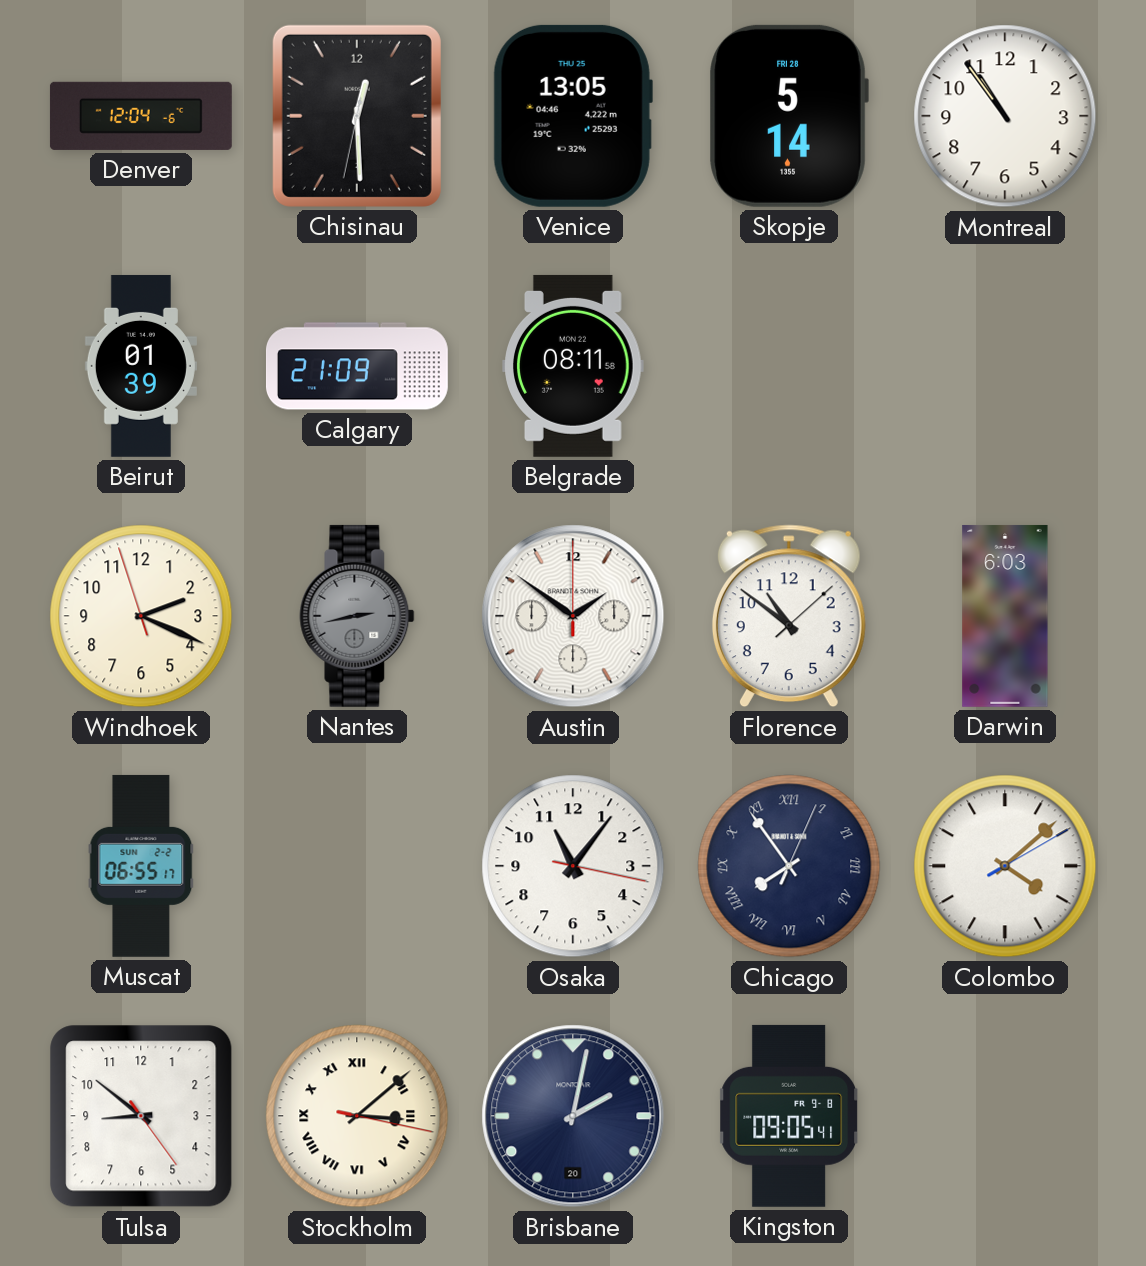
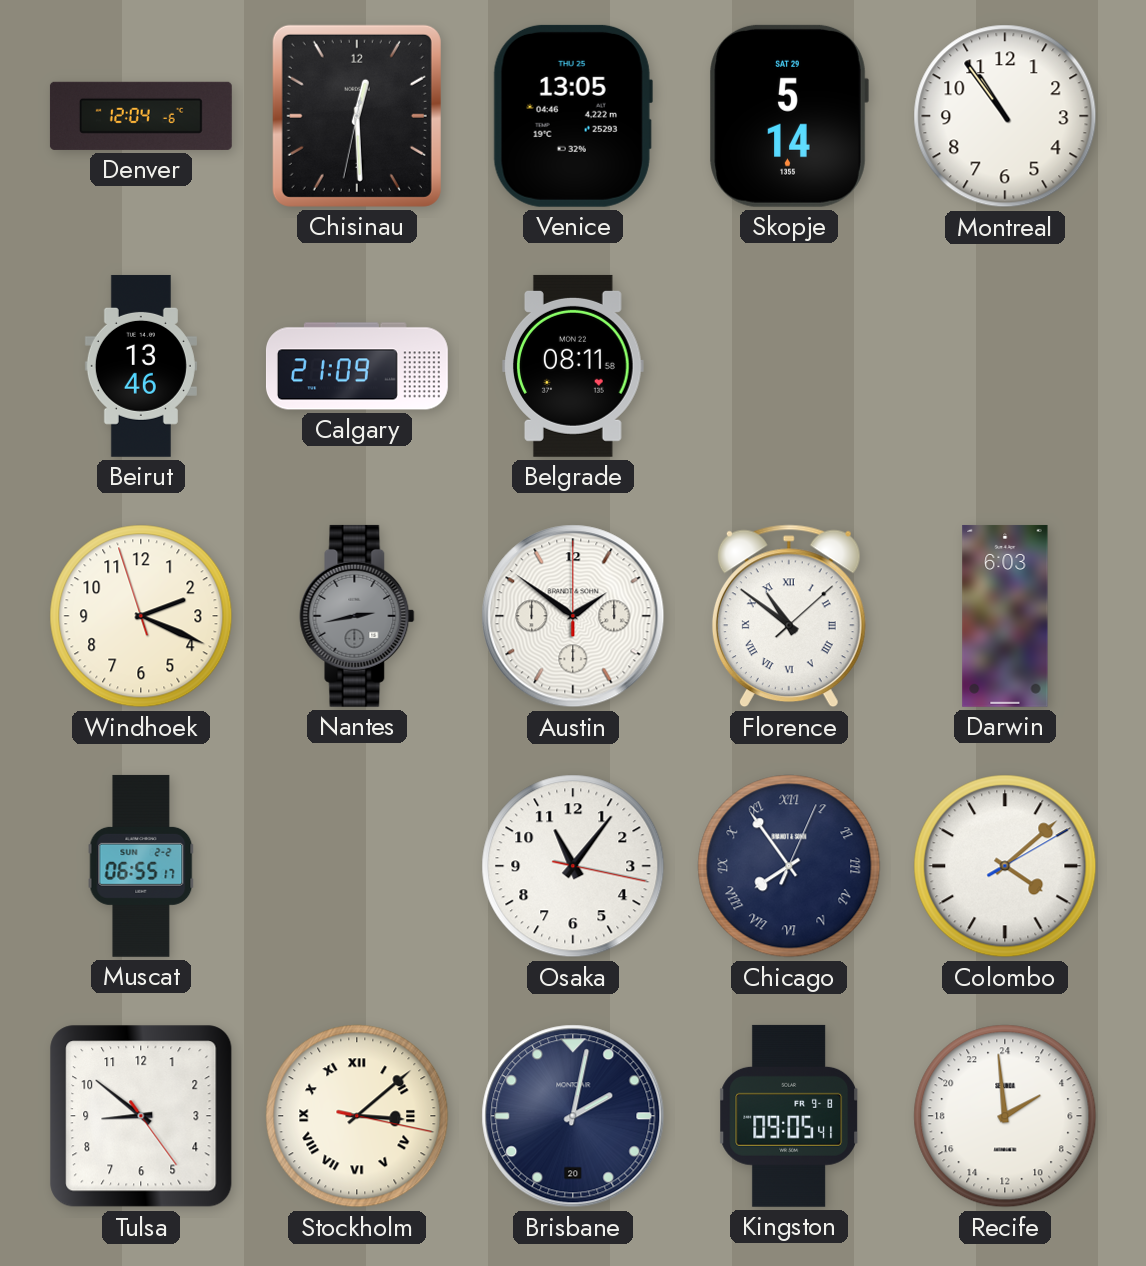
Skopje date: FRI 28 -> SAT 29 (789, 116)
Beirut: 01:39 -> 13:46 (141, 366)
Florence numerals: Arabic -> Roman (789, 616)
Recife: none -> 3:59 (1005, 1116)
